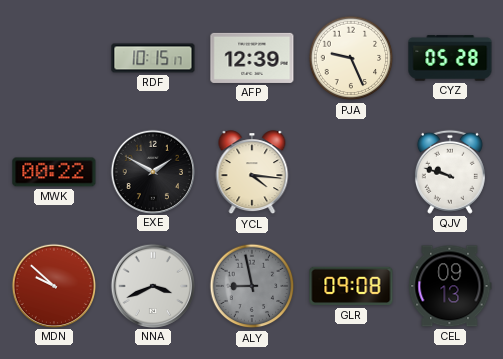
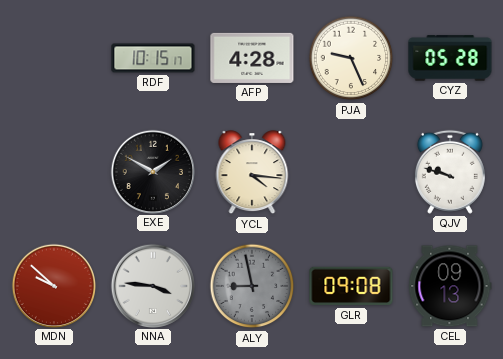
AFP: 12:39 -> 4:28 (252, 58)
MWK: 00:22 -> none (54, 172)
NNA: 3:41 -> 3:46 (152, 285)
